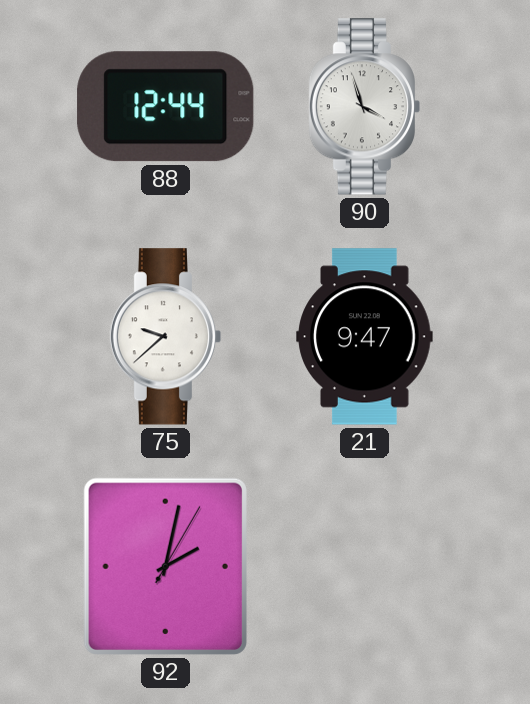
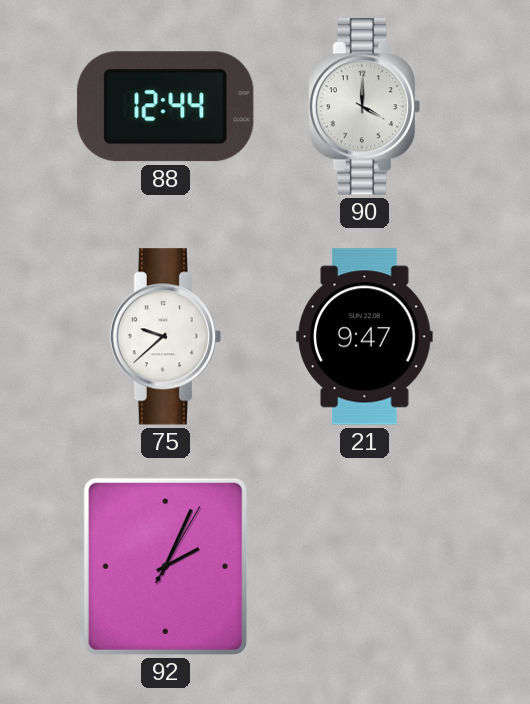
90: 3:57 -> 4:00 (365, 107)
92: 2:02 -> 2:04 (165, 566)
